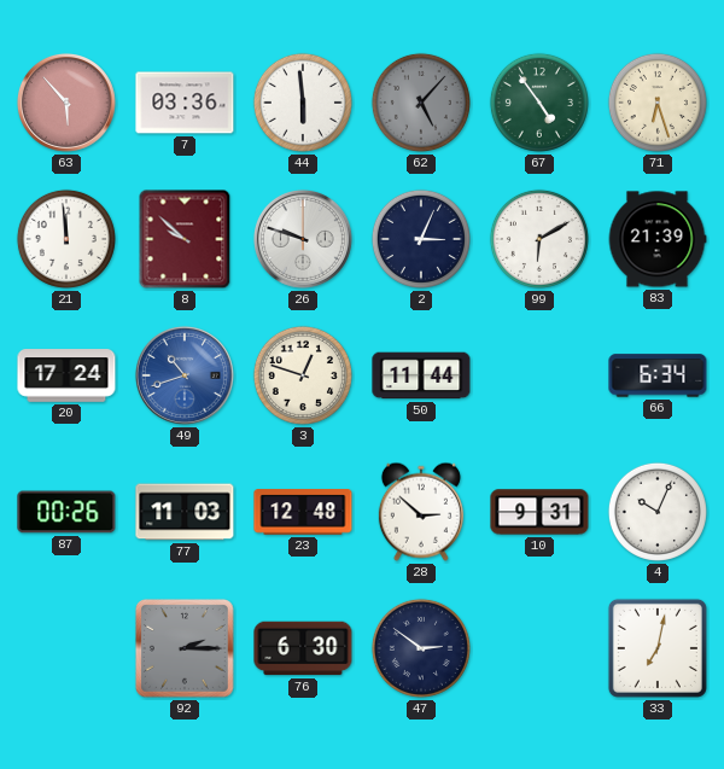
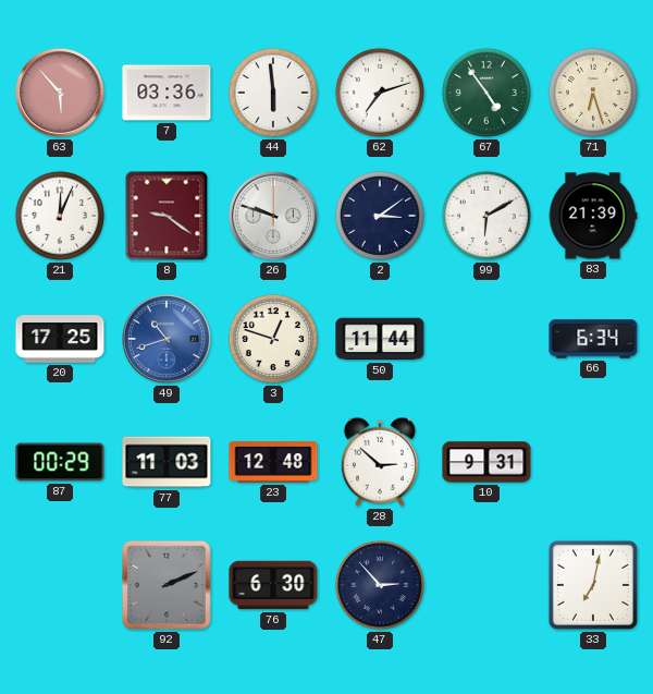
62: 5:07 -> 7:12 (380, 93)
62 dial: grey -> white (380, 93)
21: 11:59 -> 12:04 (60, 216)
8: 9:52 -> 9:21 (167, 216)
2: 3:04 -> 3:09 (380, 216)
20: 17:24 -> 17:25 (60, 339)
87: 00:26 -> 00:29 (60, 462)
4: 10:04 -> none (658, 512)
92: 2:15 -> 2:11 (168, 586)
47: 2:51 -> 2:53 (380, 585)
